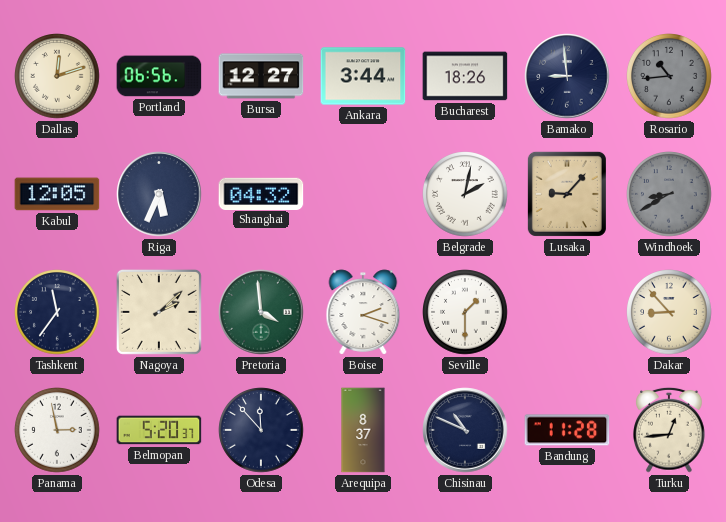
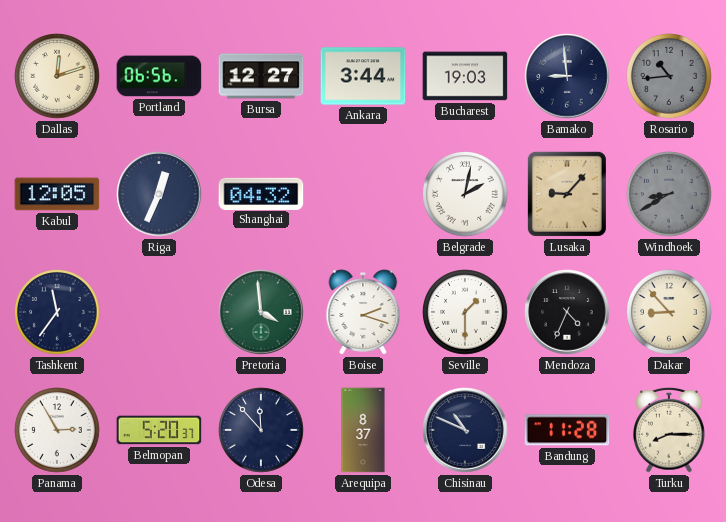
Bucharest: 18:26 -> 19:03 (465, 76)
Riga: 5:34 -> 12:34 (159, 194)
Nagoya: 2:08 -> none (159, 312)
Mendoza: none -> 4:34 (567, 312)
Panama: 2:58 -> 2:55 (57, 430)
Turku: 12:44 -> 8:15 (669, 430)
